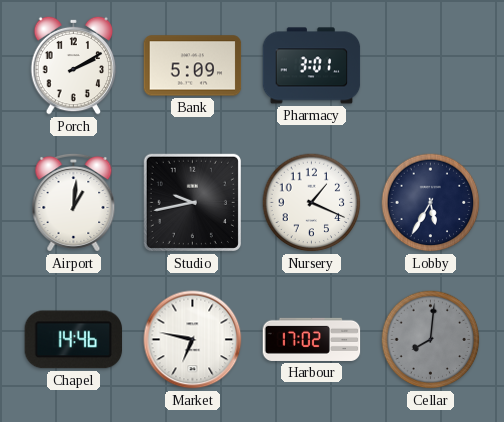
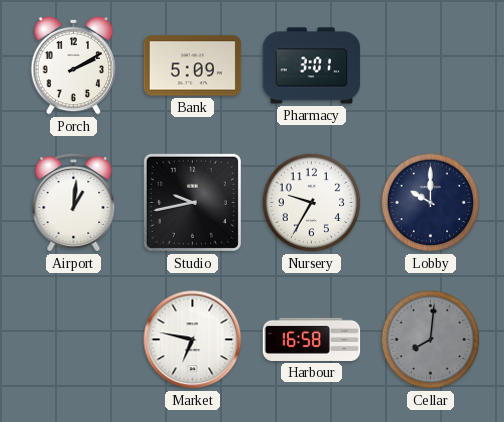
Nursery: 1:19 -> 9:35 (312, 203)
Lobby: 5:35 -> 10:00 (431, 203)
Chapel: 14:46 -> none (74, 340)
Harbour: 17:02 -> 16:58 (312, 339)
